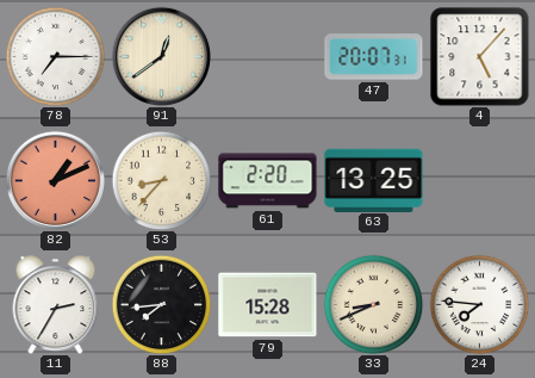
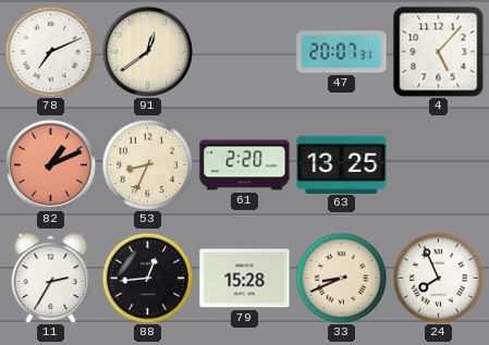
78: 7:15 -> 7:11 (50, 51)
53: 8:37 -> 8:34 (147, 164)
88: 7:44 -> 12:44 (147, 278)
24: 7:46 -> 7:56 (438, 278)
